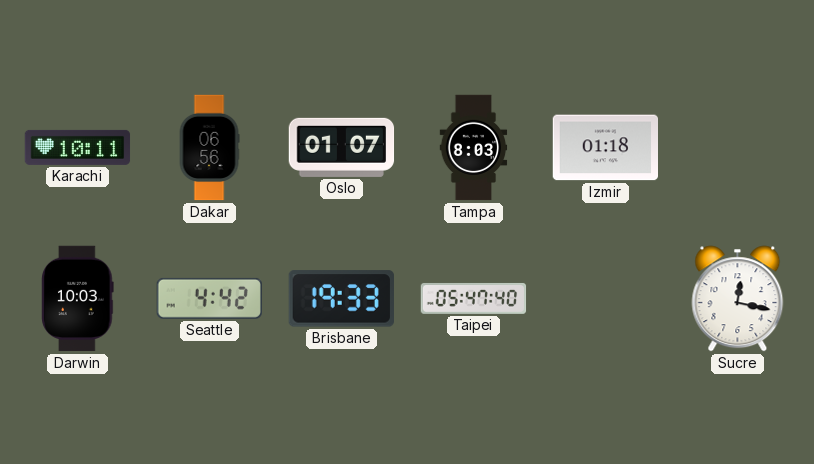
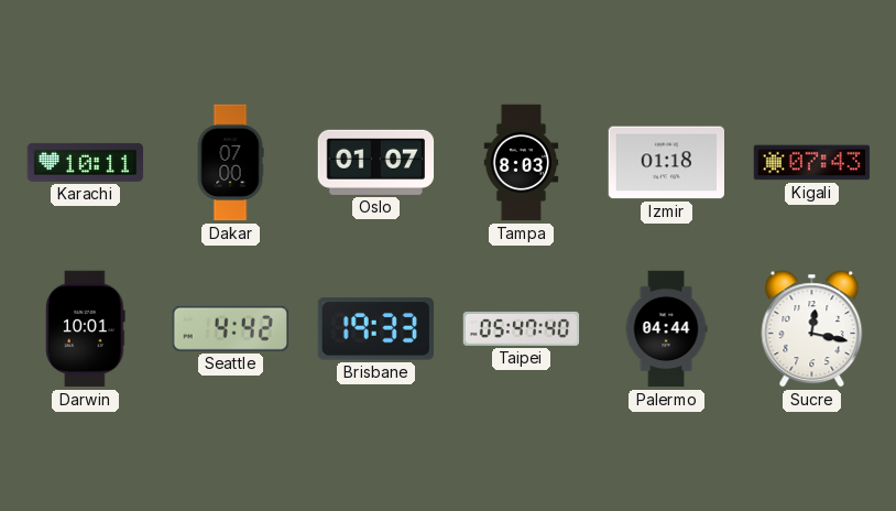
Dakar: 06:56 -> 07:00 (230, 163)
Kigali: none -> 07:43 (812, 163)
Darwin: 10:03 -> 10:01 (86, 329)
Palermo: none -> 04:44 (666, 329)
